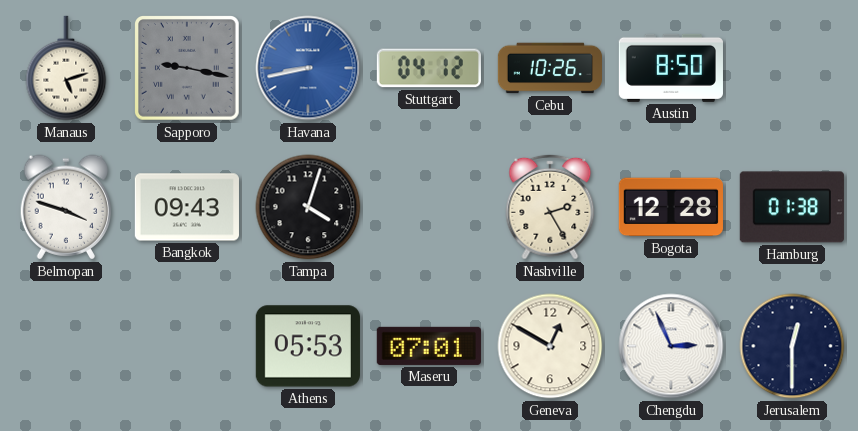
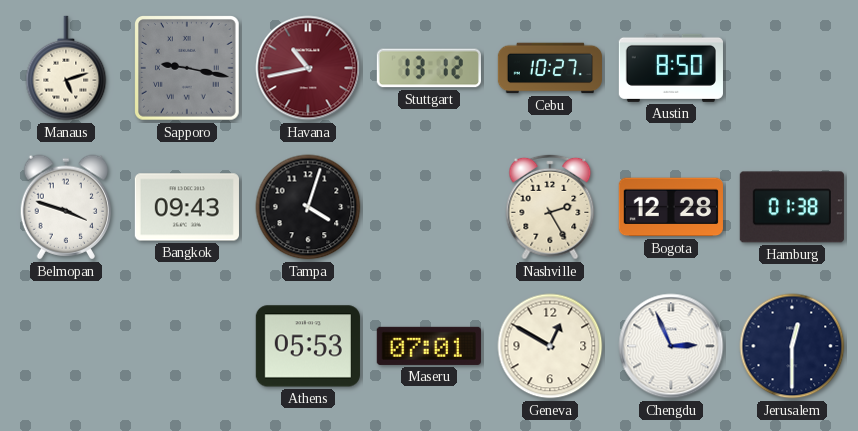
Havana: 8:43 -> 10:43 (308, 68)
Havana dial: blue -> burgundy (308, 68)
Stuttgart: 04:12 -> 13:12 (429, 68)
Cebu: 10:26 -> 10:27 (549, 68)
